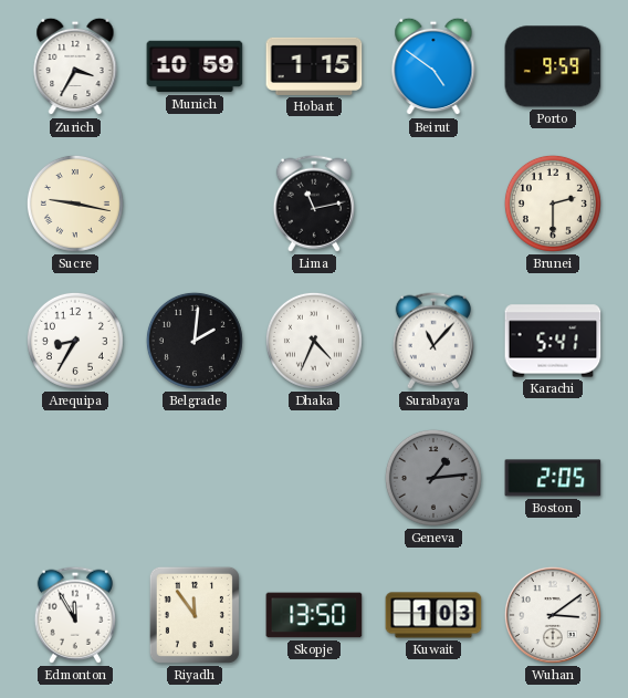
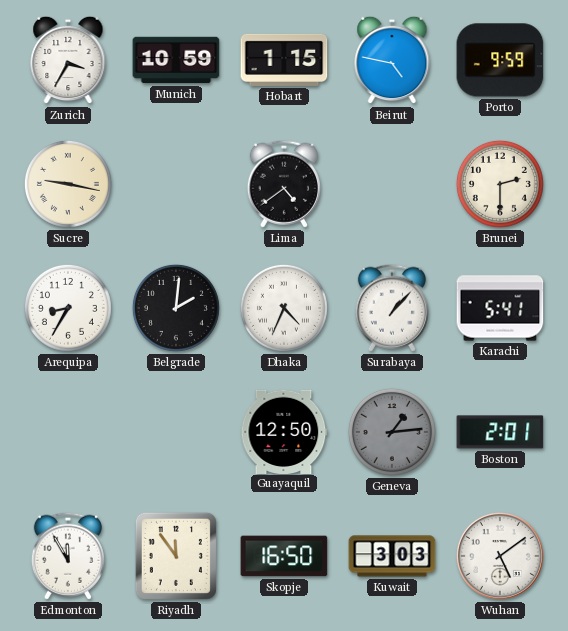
Beirut: 4:51 -> 4:47 (392, 60)
Lima: 11:13 -> 4:39 (284, 184)
Surabaya: 11:07 -> 1:07 (392, 308)
Guayaquil: none -> 12:50 (284, 431)
Boston: 2:05 -> 2:01 (500, 432)
Skopje: 13:50 -> 16:50 (284, 556)
Kuwait: 1:03 -> 3:03 (392, 556)
Wuhan: 3:09 -> 5:09 (500, 556)
